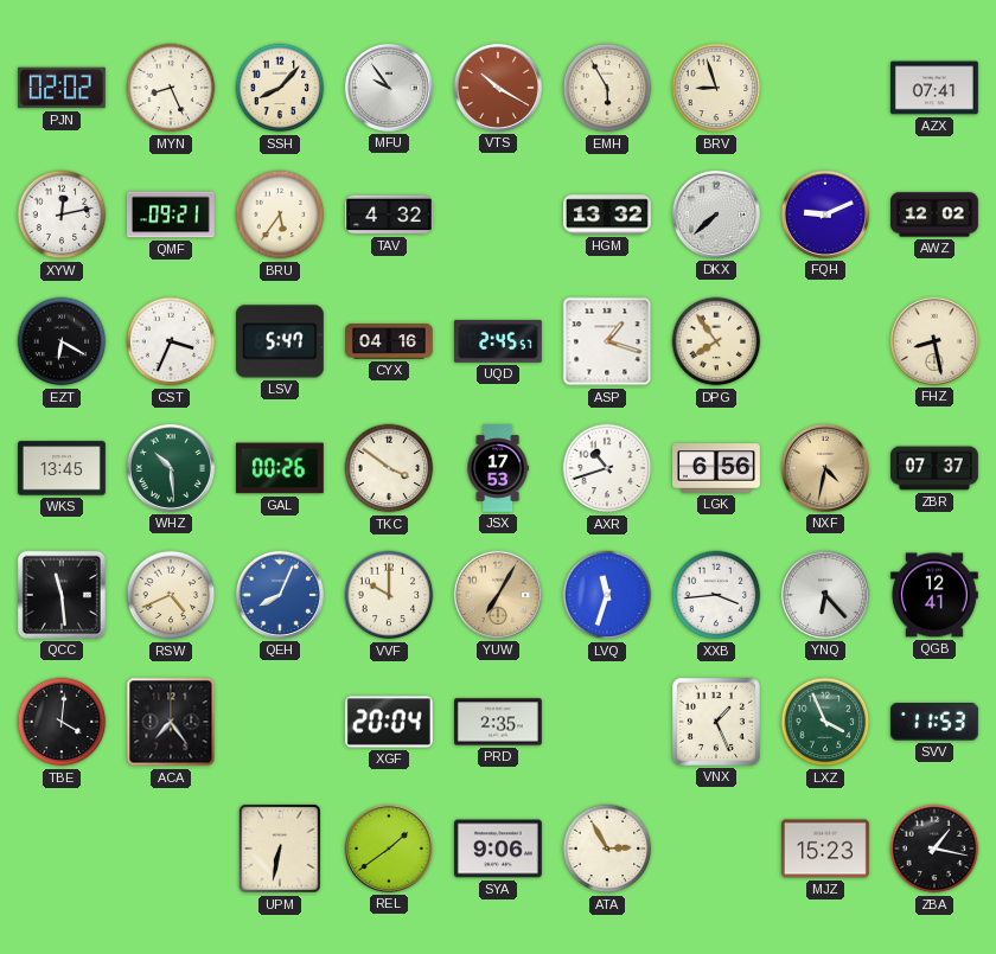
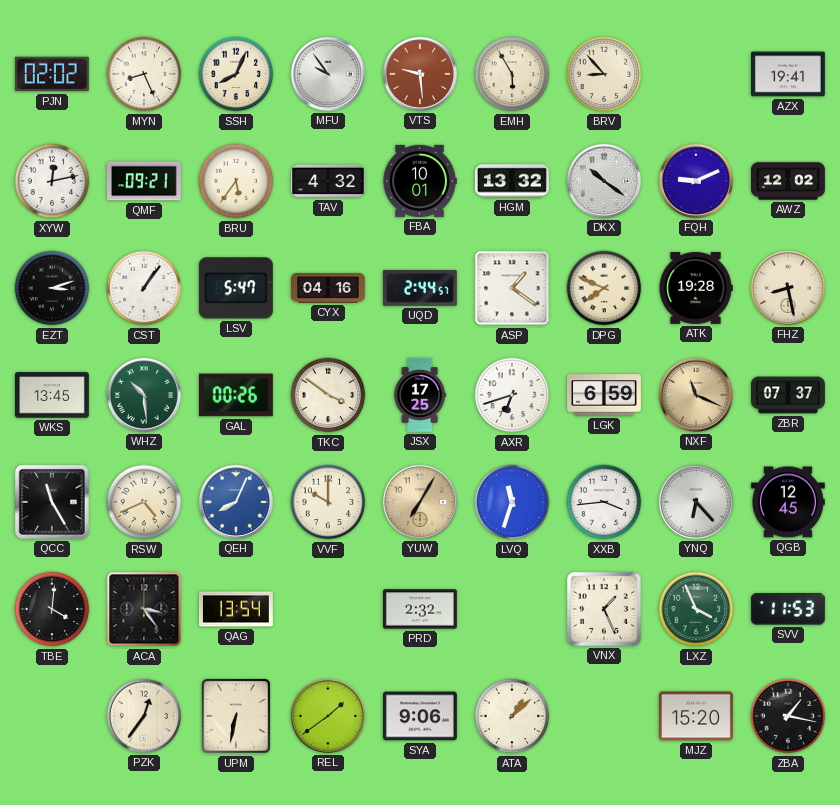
SSH: 8:07 -> 8:04 (236, 74)
VTS: 10:20 -> 9:29 (420, 74)
BRV: 8:57 -> 8:53 (604, 74)
AZX: 07:41 -> 19:41 (788, 74)
FBA: none -> 10:01 (420, 181)
DKX: 7:38 -> 10:21 (604, 181)
EZT: 6:20 -> 3:12 (52, 288)
CST: 3:34 -> 1:06 (144, 288)
UQD: 2:45 -> 2:44 (420, 288)
ASP: 1:18 -> 1:21 (512, 288)
DPG: 7:54 -> 7:49 (604, 288)
ATK: none -> 19:28 (696, 289)
JSX: 17:53 -> 17:25 (420, 396)
AXR: 10:42 -> 6:42 (512, 395)
LGK: 6:56 -> 6:59 (605, 395)
NXF: 4:32 -> 11:19 (696, 395)
QCC: 11:29 -> 11:25 (52, 502)
QGB: 12:41 -> 12:45 (788, 502)
ACA: 7:24 -> 3:24 (144, 609)
QAG: none -> 13:54 (237, 609)
XGF: 20:04 -> none (389, 722)
PRD: 2:35 -> 2:32 (421, 609)
PZK: none -> 12:36 (144, 716)
ATA: 2:55 -> 1:08 (512, 716)
MJZ: 15:23 -> 15:20 (696, 716)
